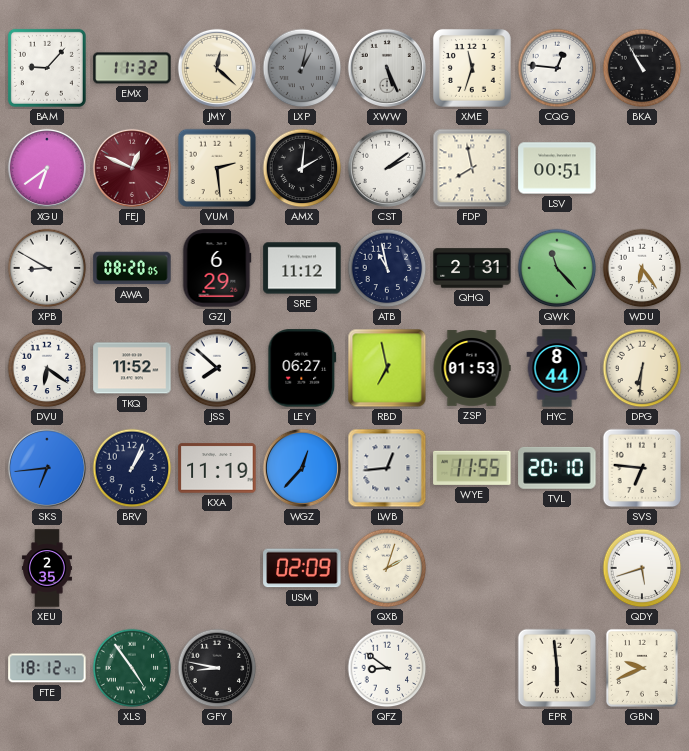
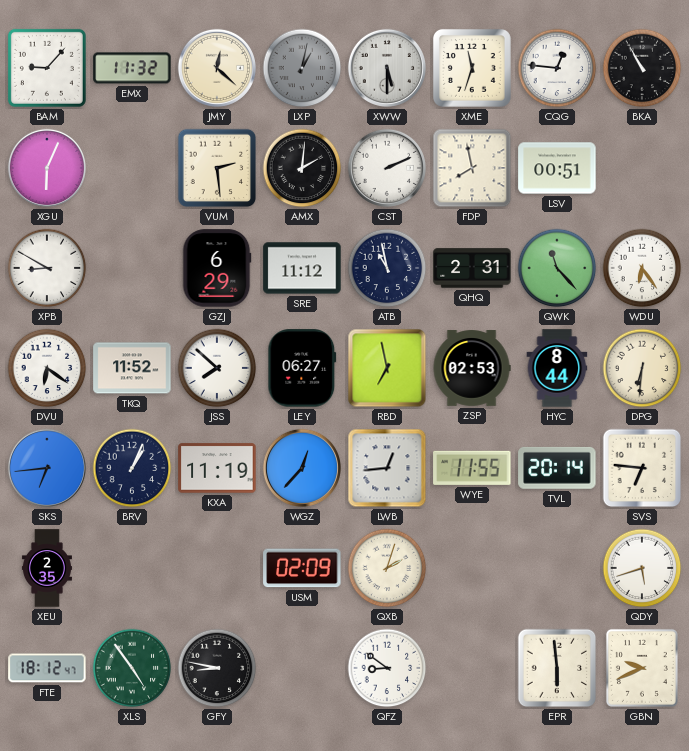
XWW: 5:26 -> 5:30 (387, 68)
XGU: 6:39 -> 6:04 (47, 168)
FEJ: 12:49 -> none (132, 168)
CST: 2:09 -> 2:11 (387, 168)
AWA: 08:20 -> none (132, 268)
ZSP: 01:53 -> 02:53 (472, 368)
TVL: 20:10 -> 20:14 (557, 468)
